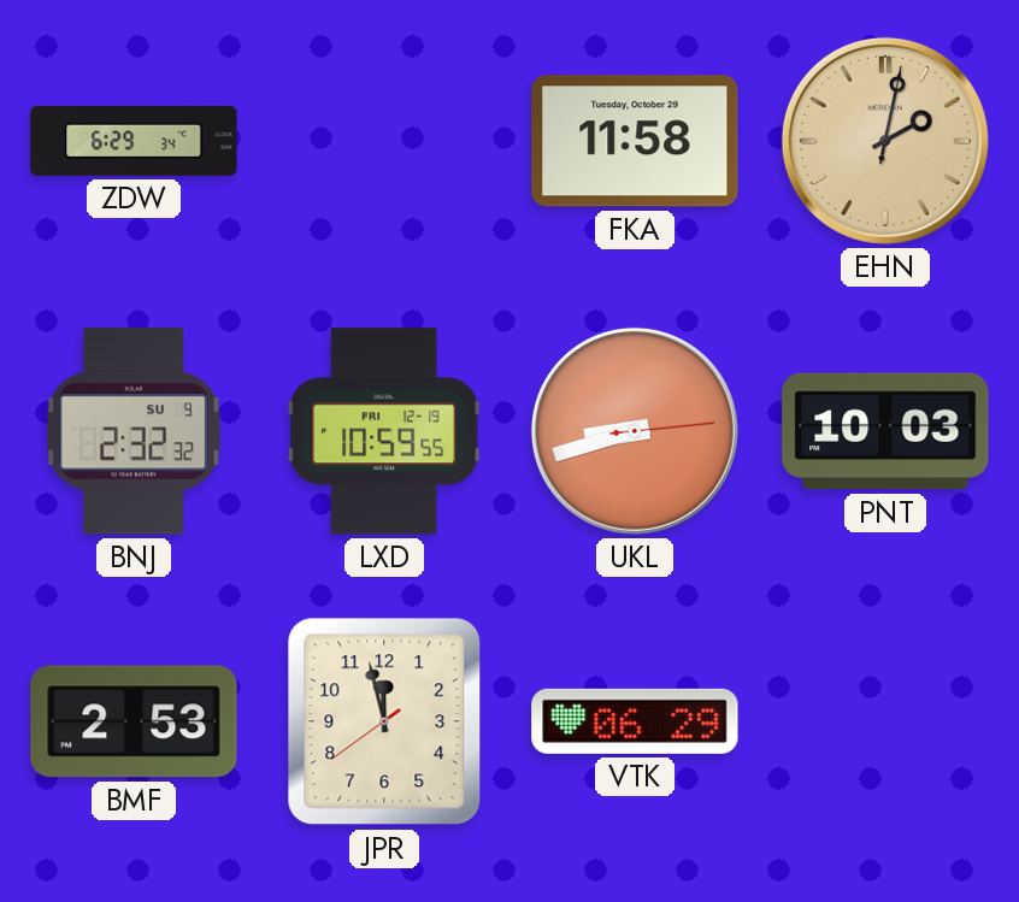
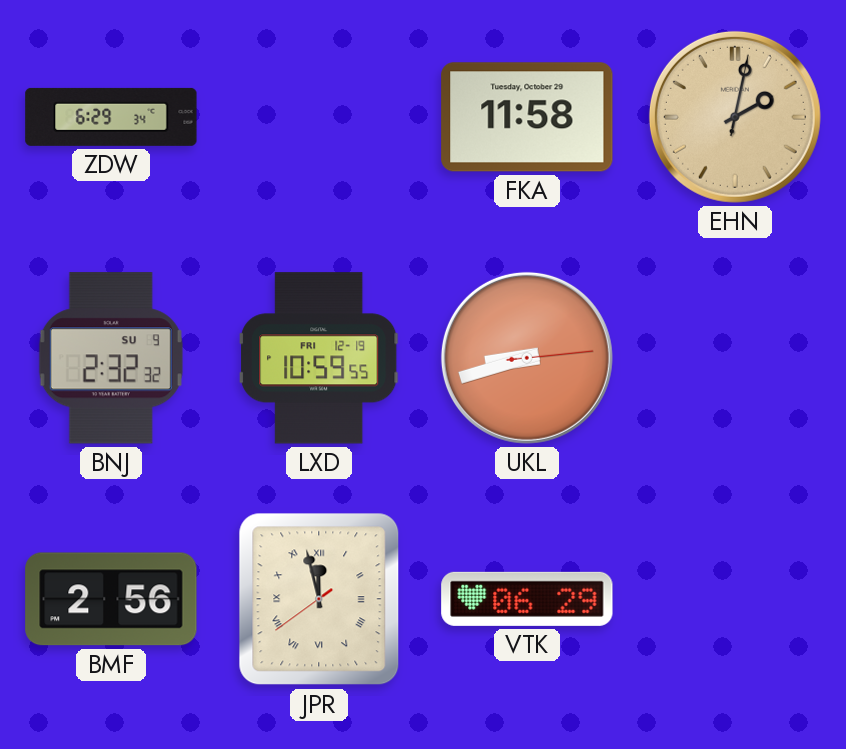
PNT: 10:03 -> none (885, 431)
BMF: 2:53 -> 2:56 (111, 599)
JPR numerals: Arabic -> Roman (319, 599)
